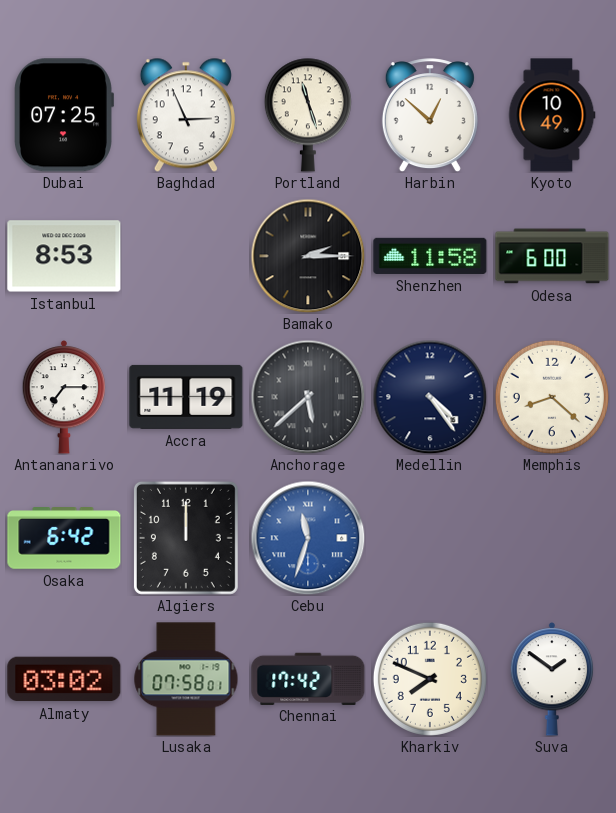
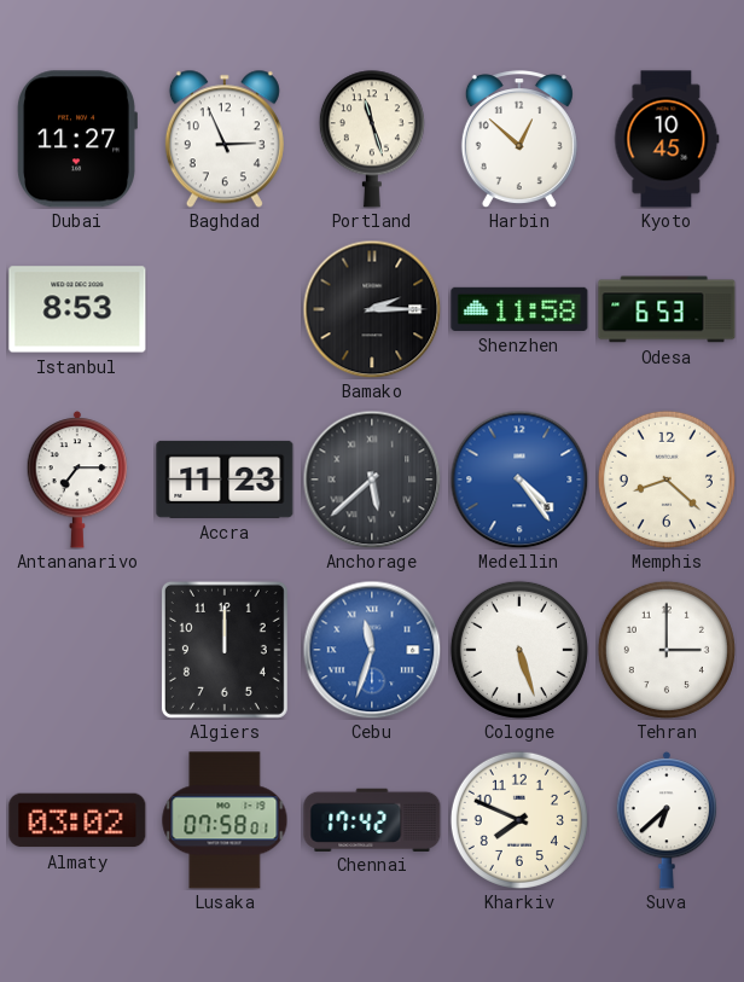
Dubai: 07:25 -> 11:27 (77, 139)
Kyoto: 10:49 -> 10:45 (667, 139)
Odesa: 6:00 -> 6:53 (667, 309)
Accra: 11:19 -> 11:23 (225, 480)
Medellin dial: navy -> blue (519, 480)
Osaka: 6:42 -> none (64, 539)
Cologne: none -> 5:27 (519, 650)
Tehran: none -> 3:00 (667, 650)
Suva: 1:51 -> 6:38 (667, 821)
